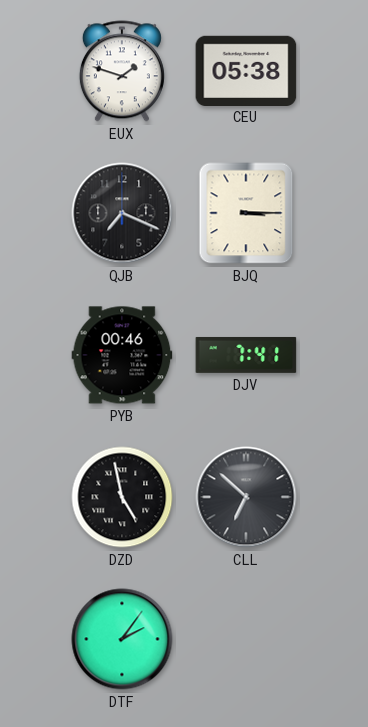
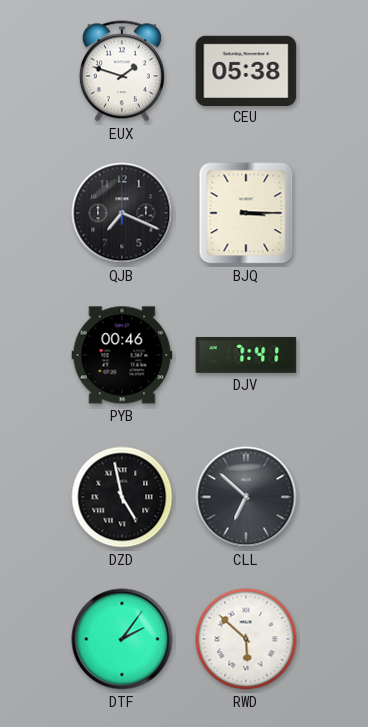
RWD: none -> 5:52 (246, 639)
